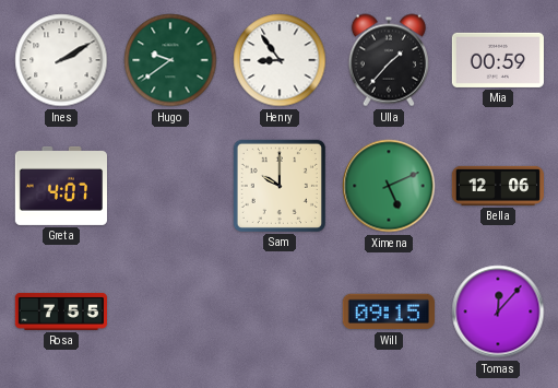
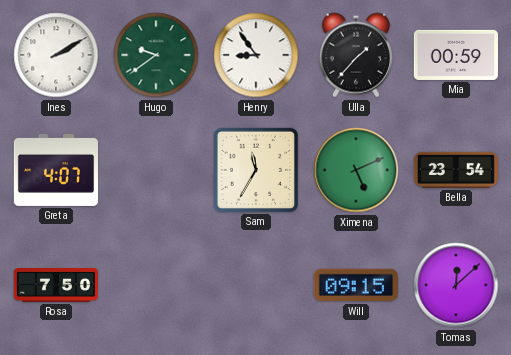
Sam: 10:00 -> 11:35 (256, 170)
Bella: 12:06 -> 23:54 (455, 170)
Rosa: 7:55 -> 7:50 (55, 285)
Tomas: 12:07 -> 12:08 (456, 285)
